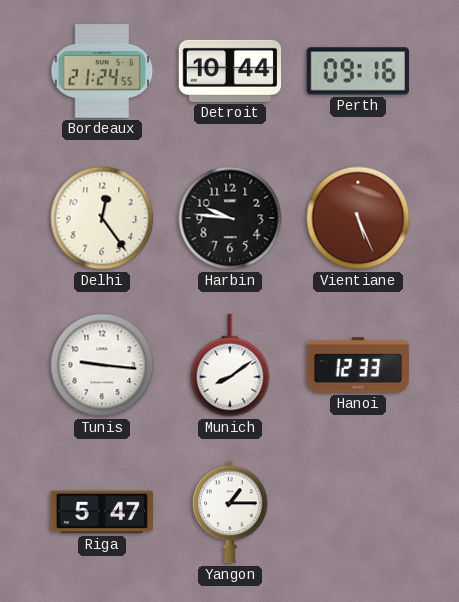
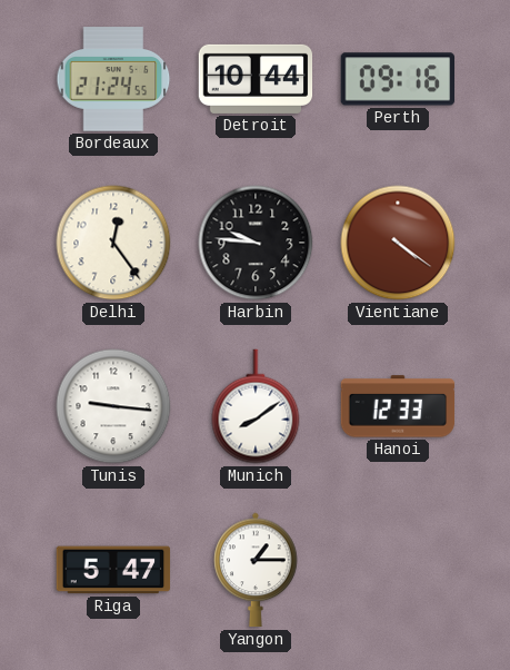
Vientiane: 5:26 -> 4:21 (398, 243)
